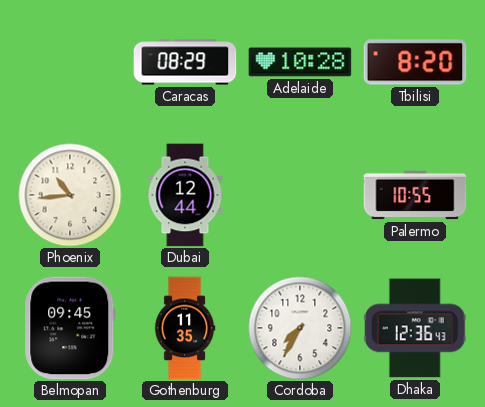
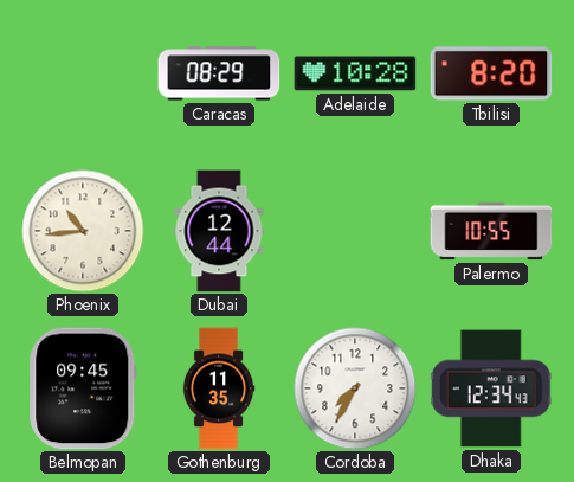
Dhaka: 12:36 -> 12:34 (491, 388)
